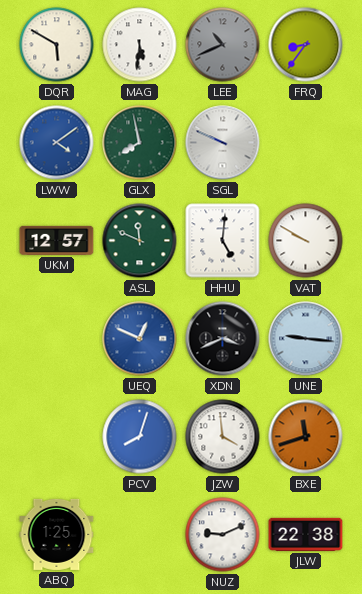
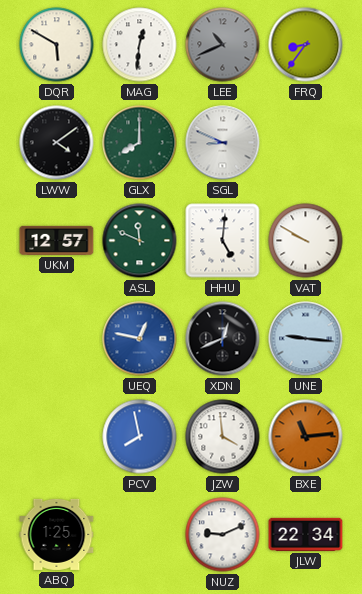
MAG: 5:31 -> 12:31 (140, 45)
LWW dial: blue -> black (57, 143)
GLX: 7:58 -> 8:00 (140, 143)
SGL: 9:49 -> 8:49 (223, 143)
UEQ: 12:49 -> 12:47 (140, 339)
XDN: 3:41 -> 12:41 (223, 339)
PCV: 8:03 -> 7:58 (140, 437)
BXE: 11:42 -> 11:14 (306, 437)
JLW: 22:38 -> 22:34 (306, 534)
